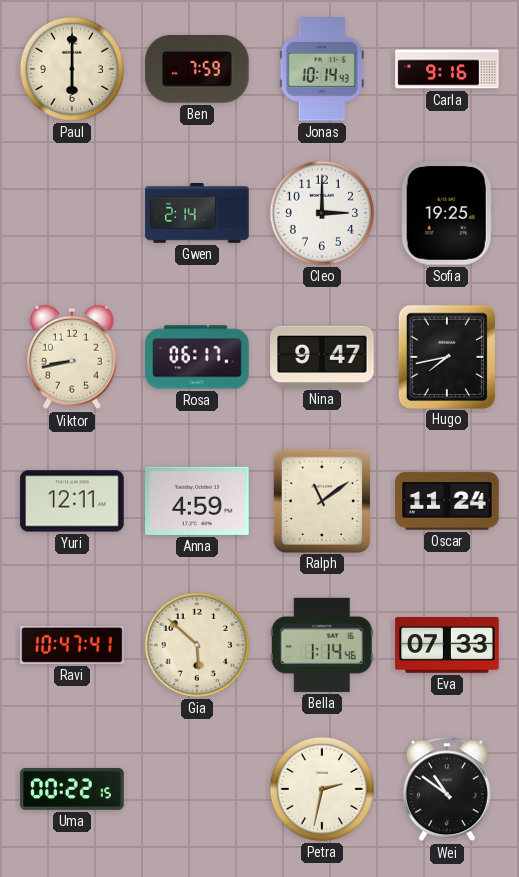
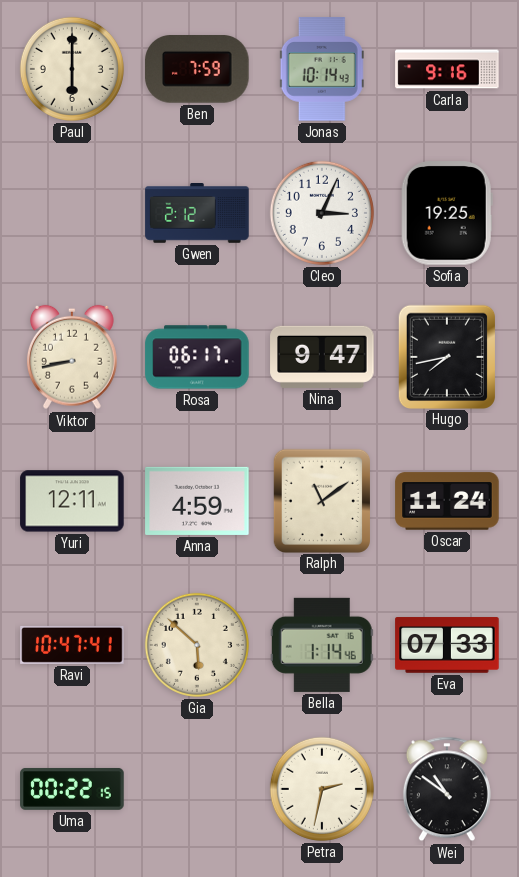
Gwen: 2:14 -> 2:12 (197, 214)
Cleo: 3:00 -> 3:04 (322, 213)
